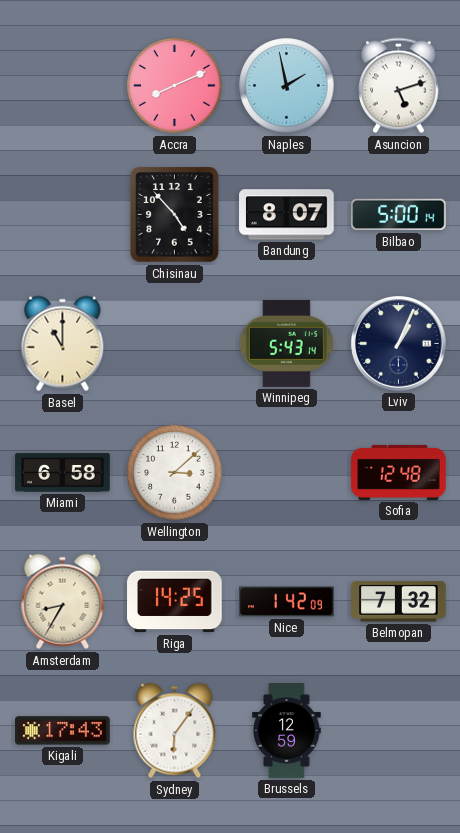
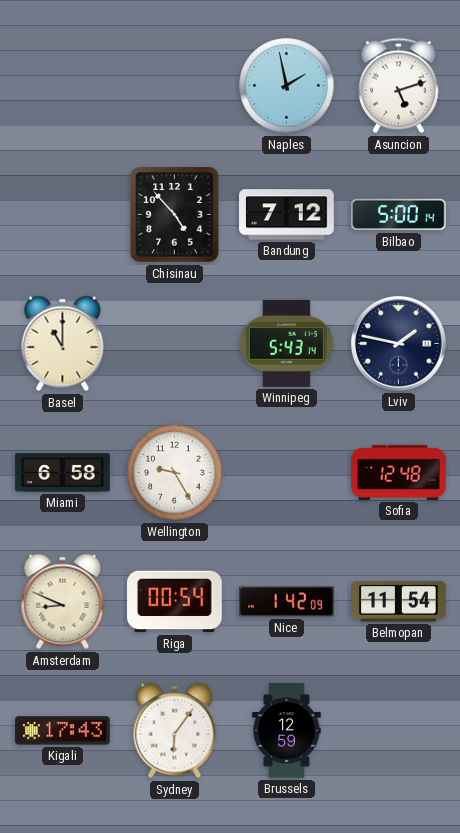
Accra: 8:11 -> none (175, 86)
Bandung: 8:07 -> 7:12 (287, 215)
Lviv: 1:04 -> 1:47 (399, 344)
Wellington: 3:08 -> 9:25 (175, 473)
Amsterdam: 8:35 -> 8:49 (63, 602)
Riga: 14:25 -> 00:54 (175, 602)
Belmopan: 7:32 -> 11:54 (399, 602)
